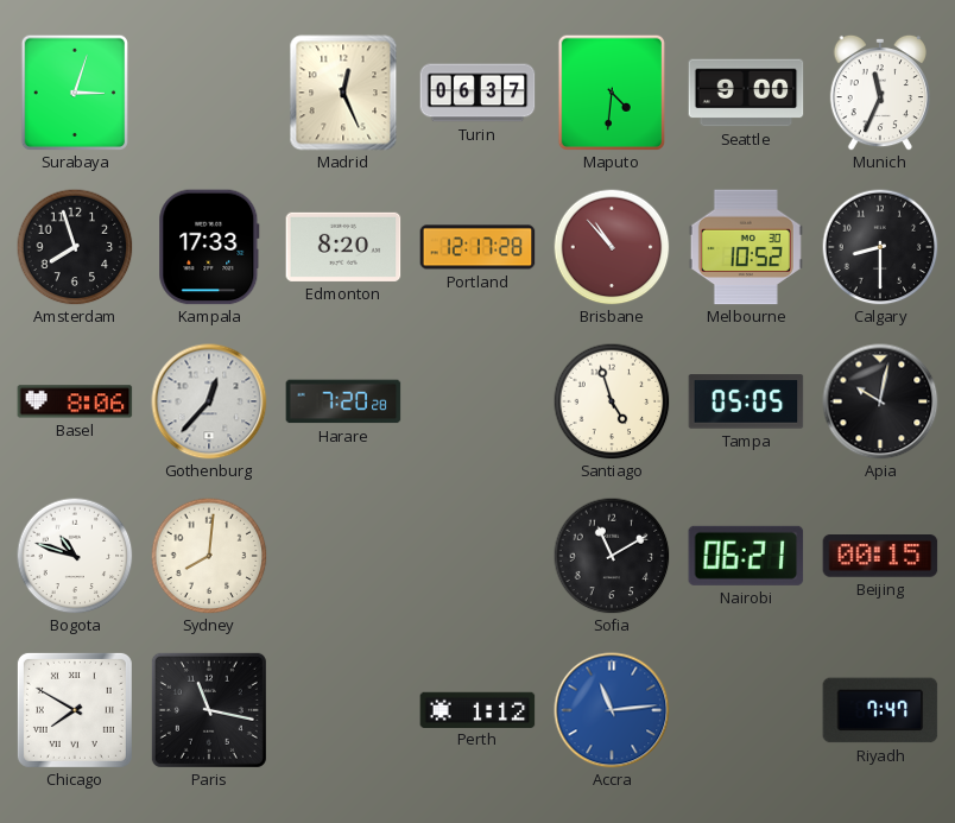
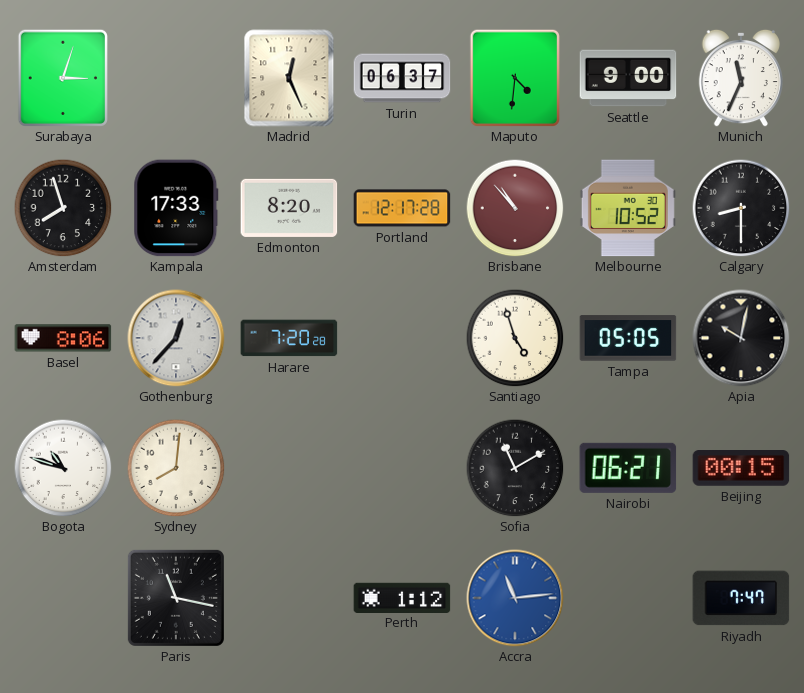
Chicago: 7:50 -> none (75, 710)
